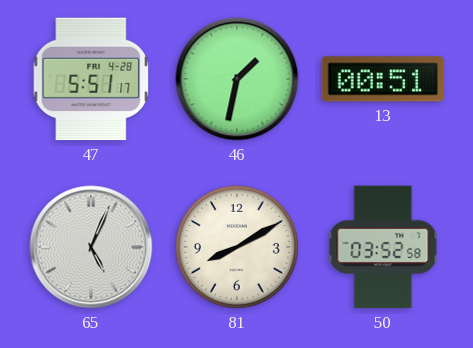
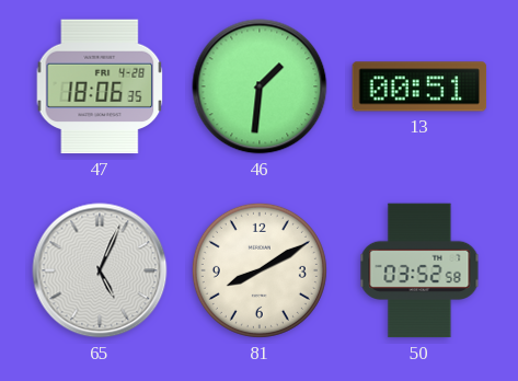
47: 5:51 -> 18:06 (100, 86)
46: 1:32 -> 1:31 (260, 86)
